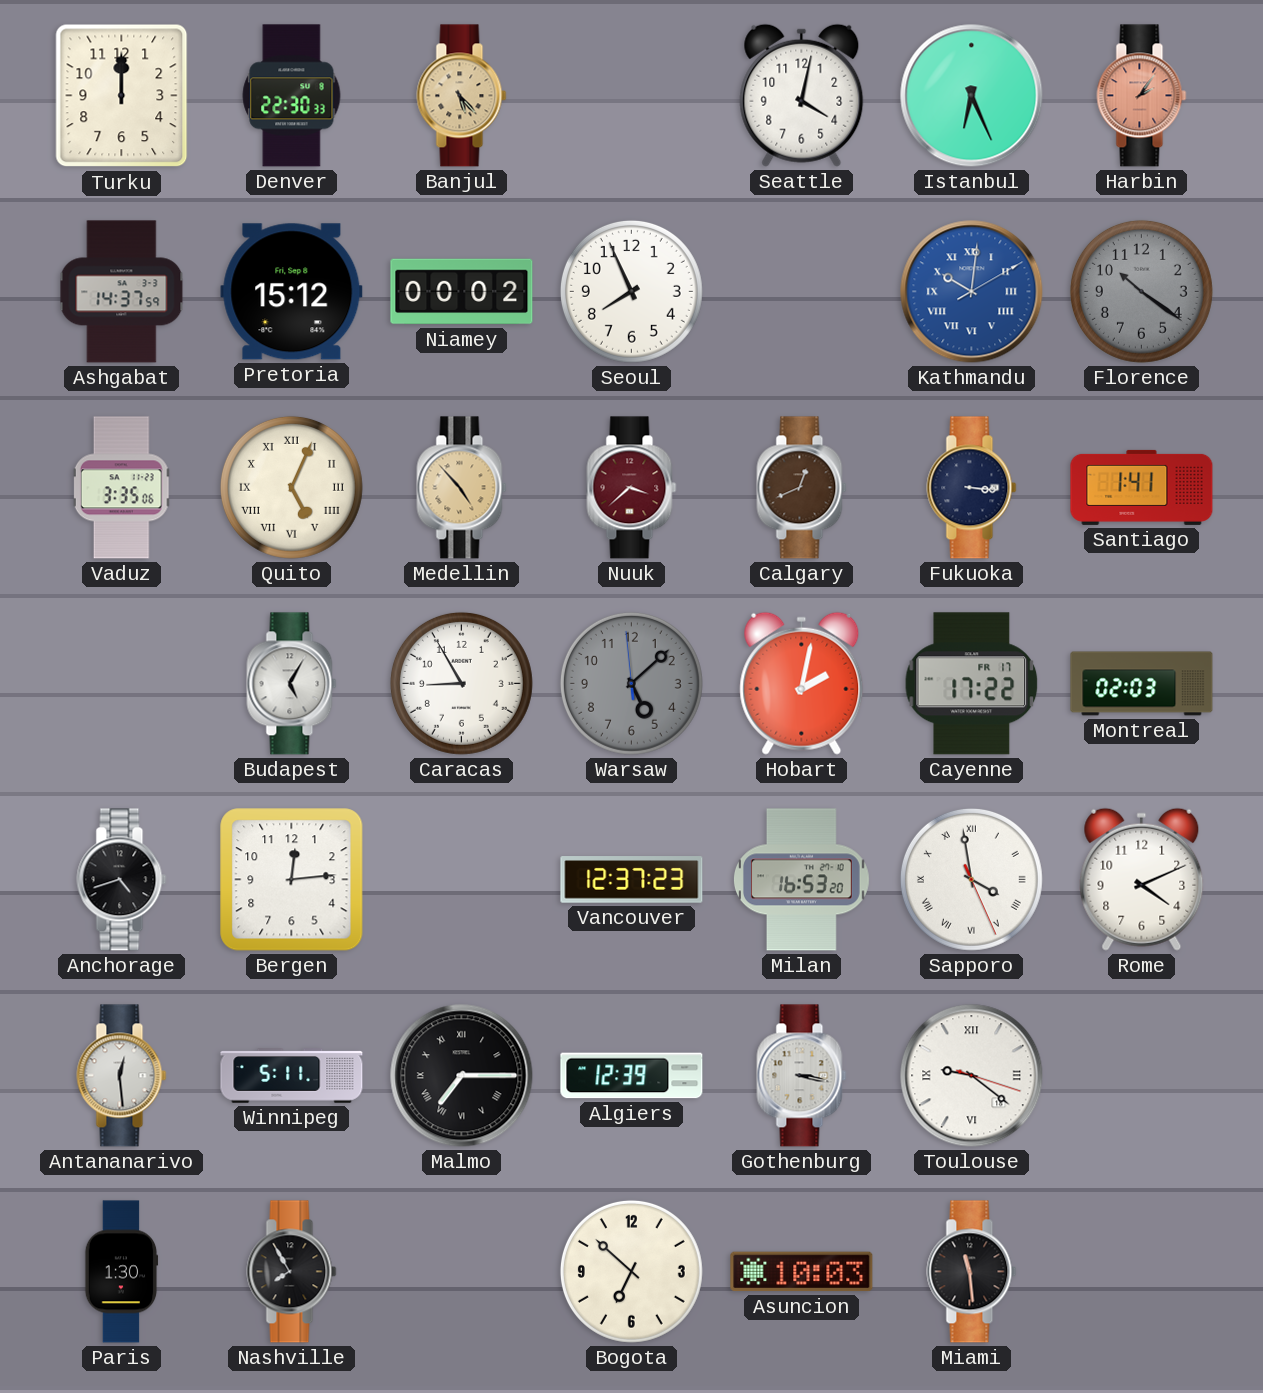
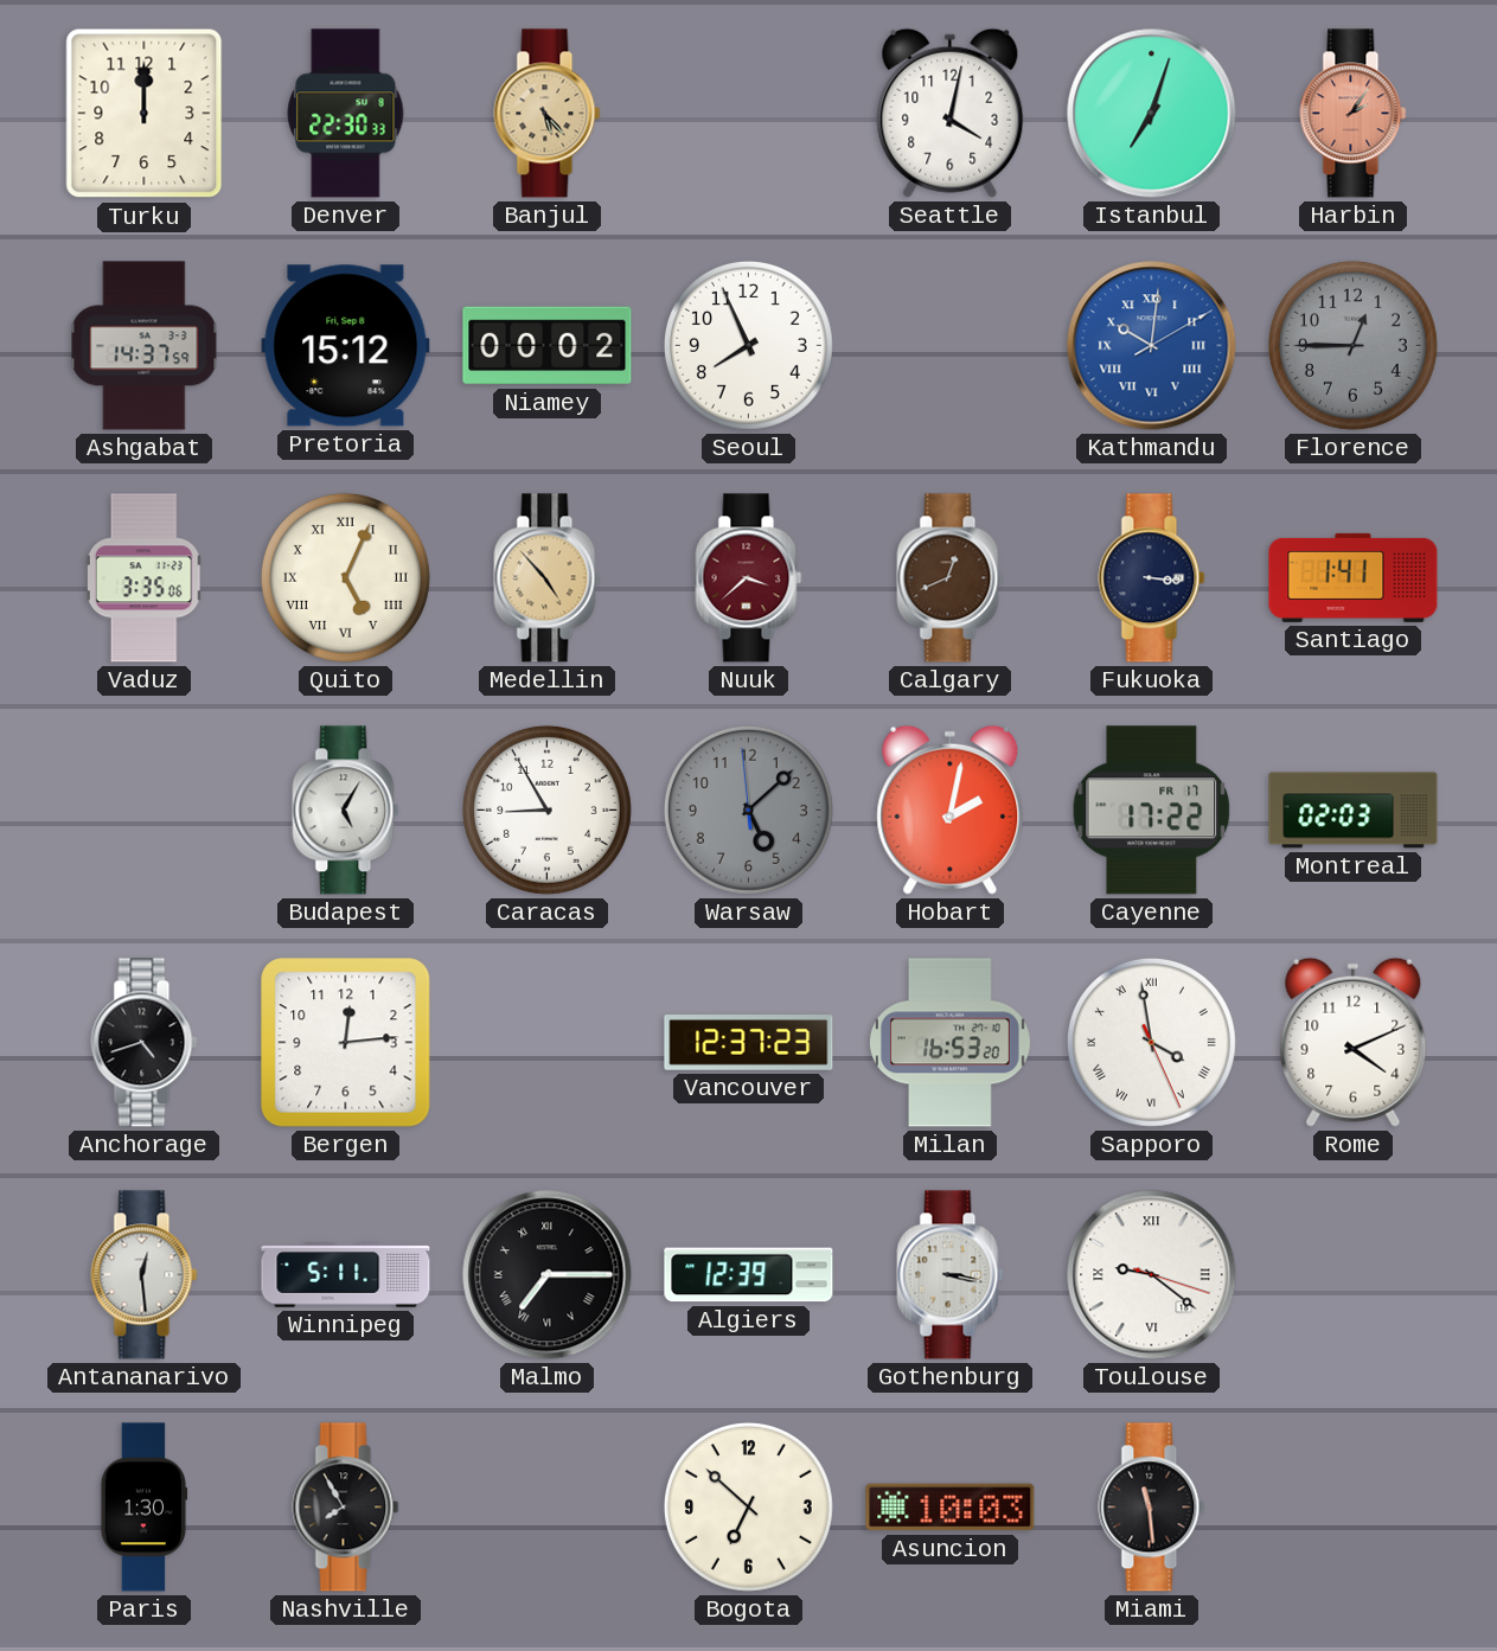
Istanbul: 6:26 -> 7:03 (1152, 114)
Florence: 10:21 -> 12:45 (1352, 345)
